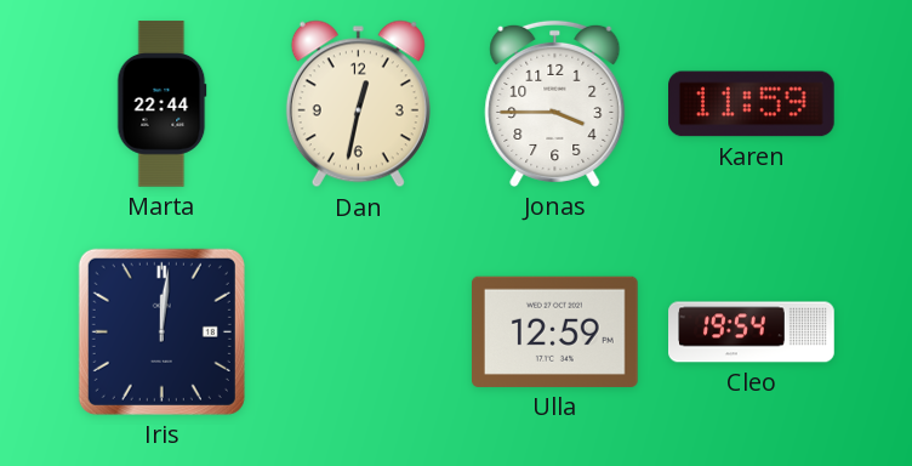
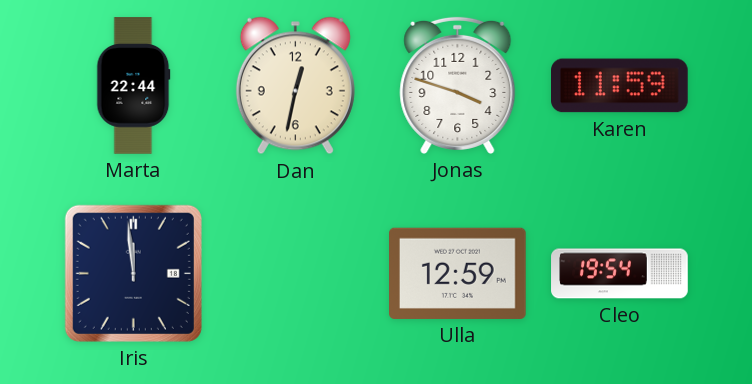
Jonas: 3:45 -> 3:48 (458, 85)
Iris: 12:01 -> 11:59 (133, 273)
